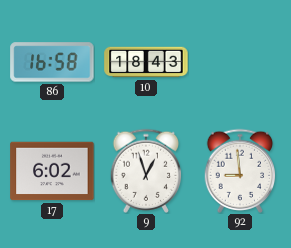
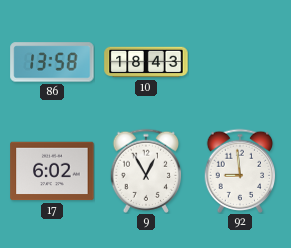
86: 16:58 -> 13:58 (52, 62)
9: 12:57 -> 12:55 (146, 171)
